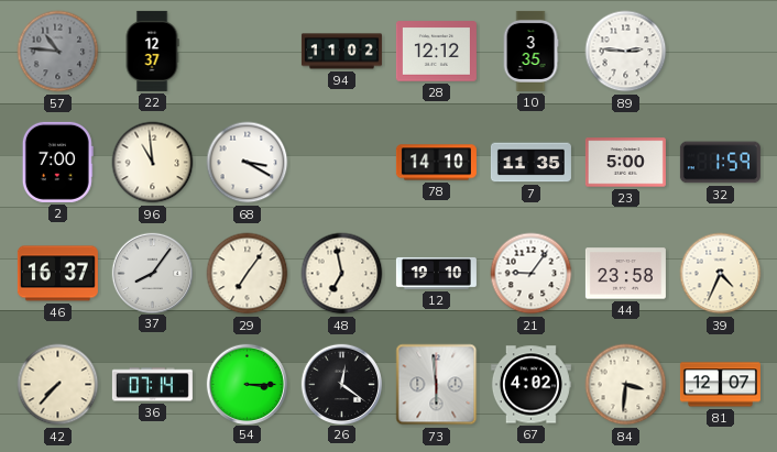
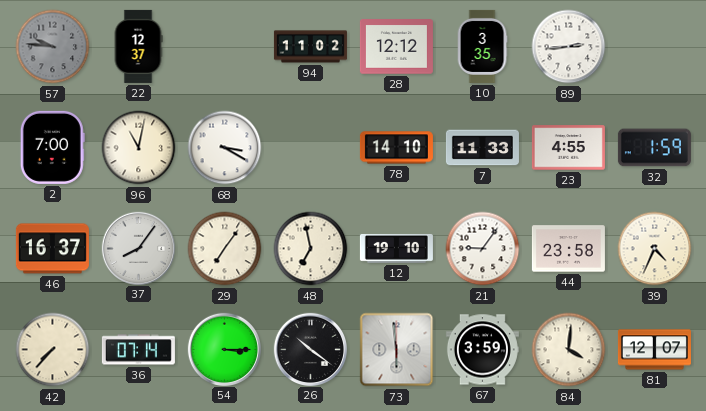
57: 10:46 -> 9:46 (53, 47)
89: 2:46 -> 2:44 (569, 47)
96: 10:59 -> 11:02 (139, 148)
7: 11:35 -> 11:33 (482, 148)
23: 5:00 -> 4:55 (568, 148)
26: 12:21 -> 10:21 (310, 349)
67: 4:02 -> 3:59 (482, 350)
84: 3:31 -> 4:01 (569, 350)
